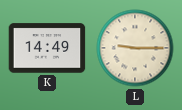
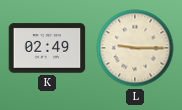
K: 14:49 -> 02:49 (47, 48)
